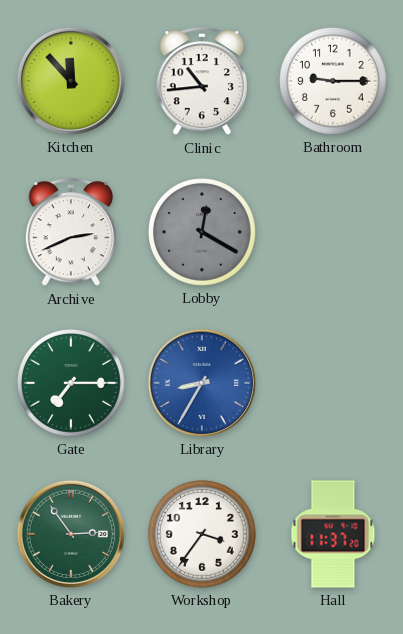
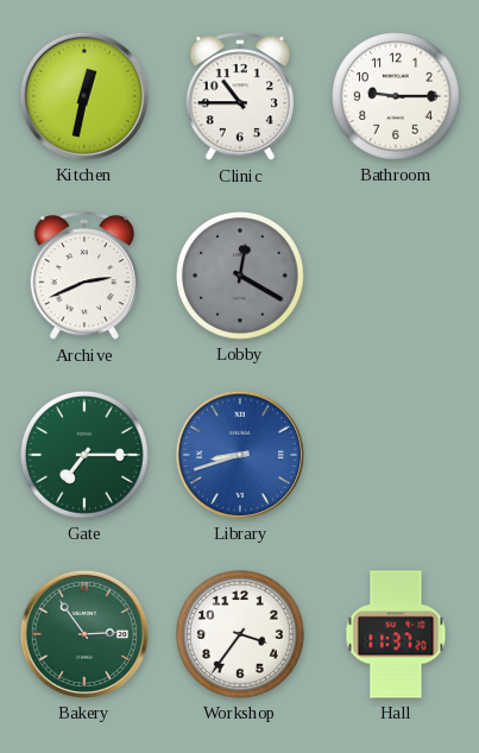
Kitchen: 11:53 -> 12:32 (84, 96)
Clinic: 10:44 -> 10:45 (239, 97)
Library: 8:35 -> 8:42 (240, 455)
